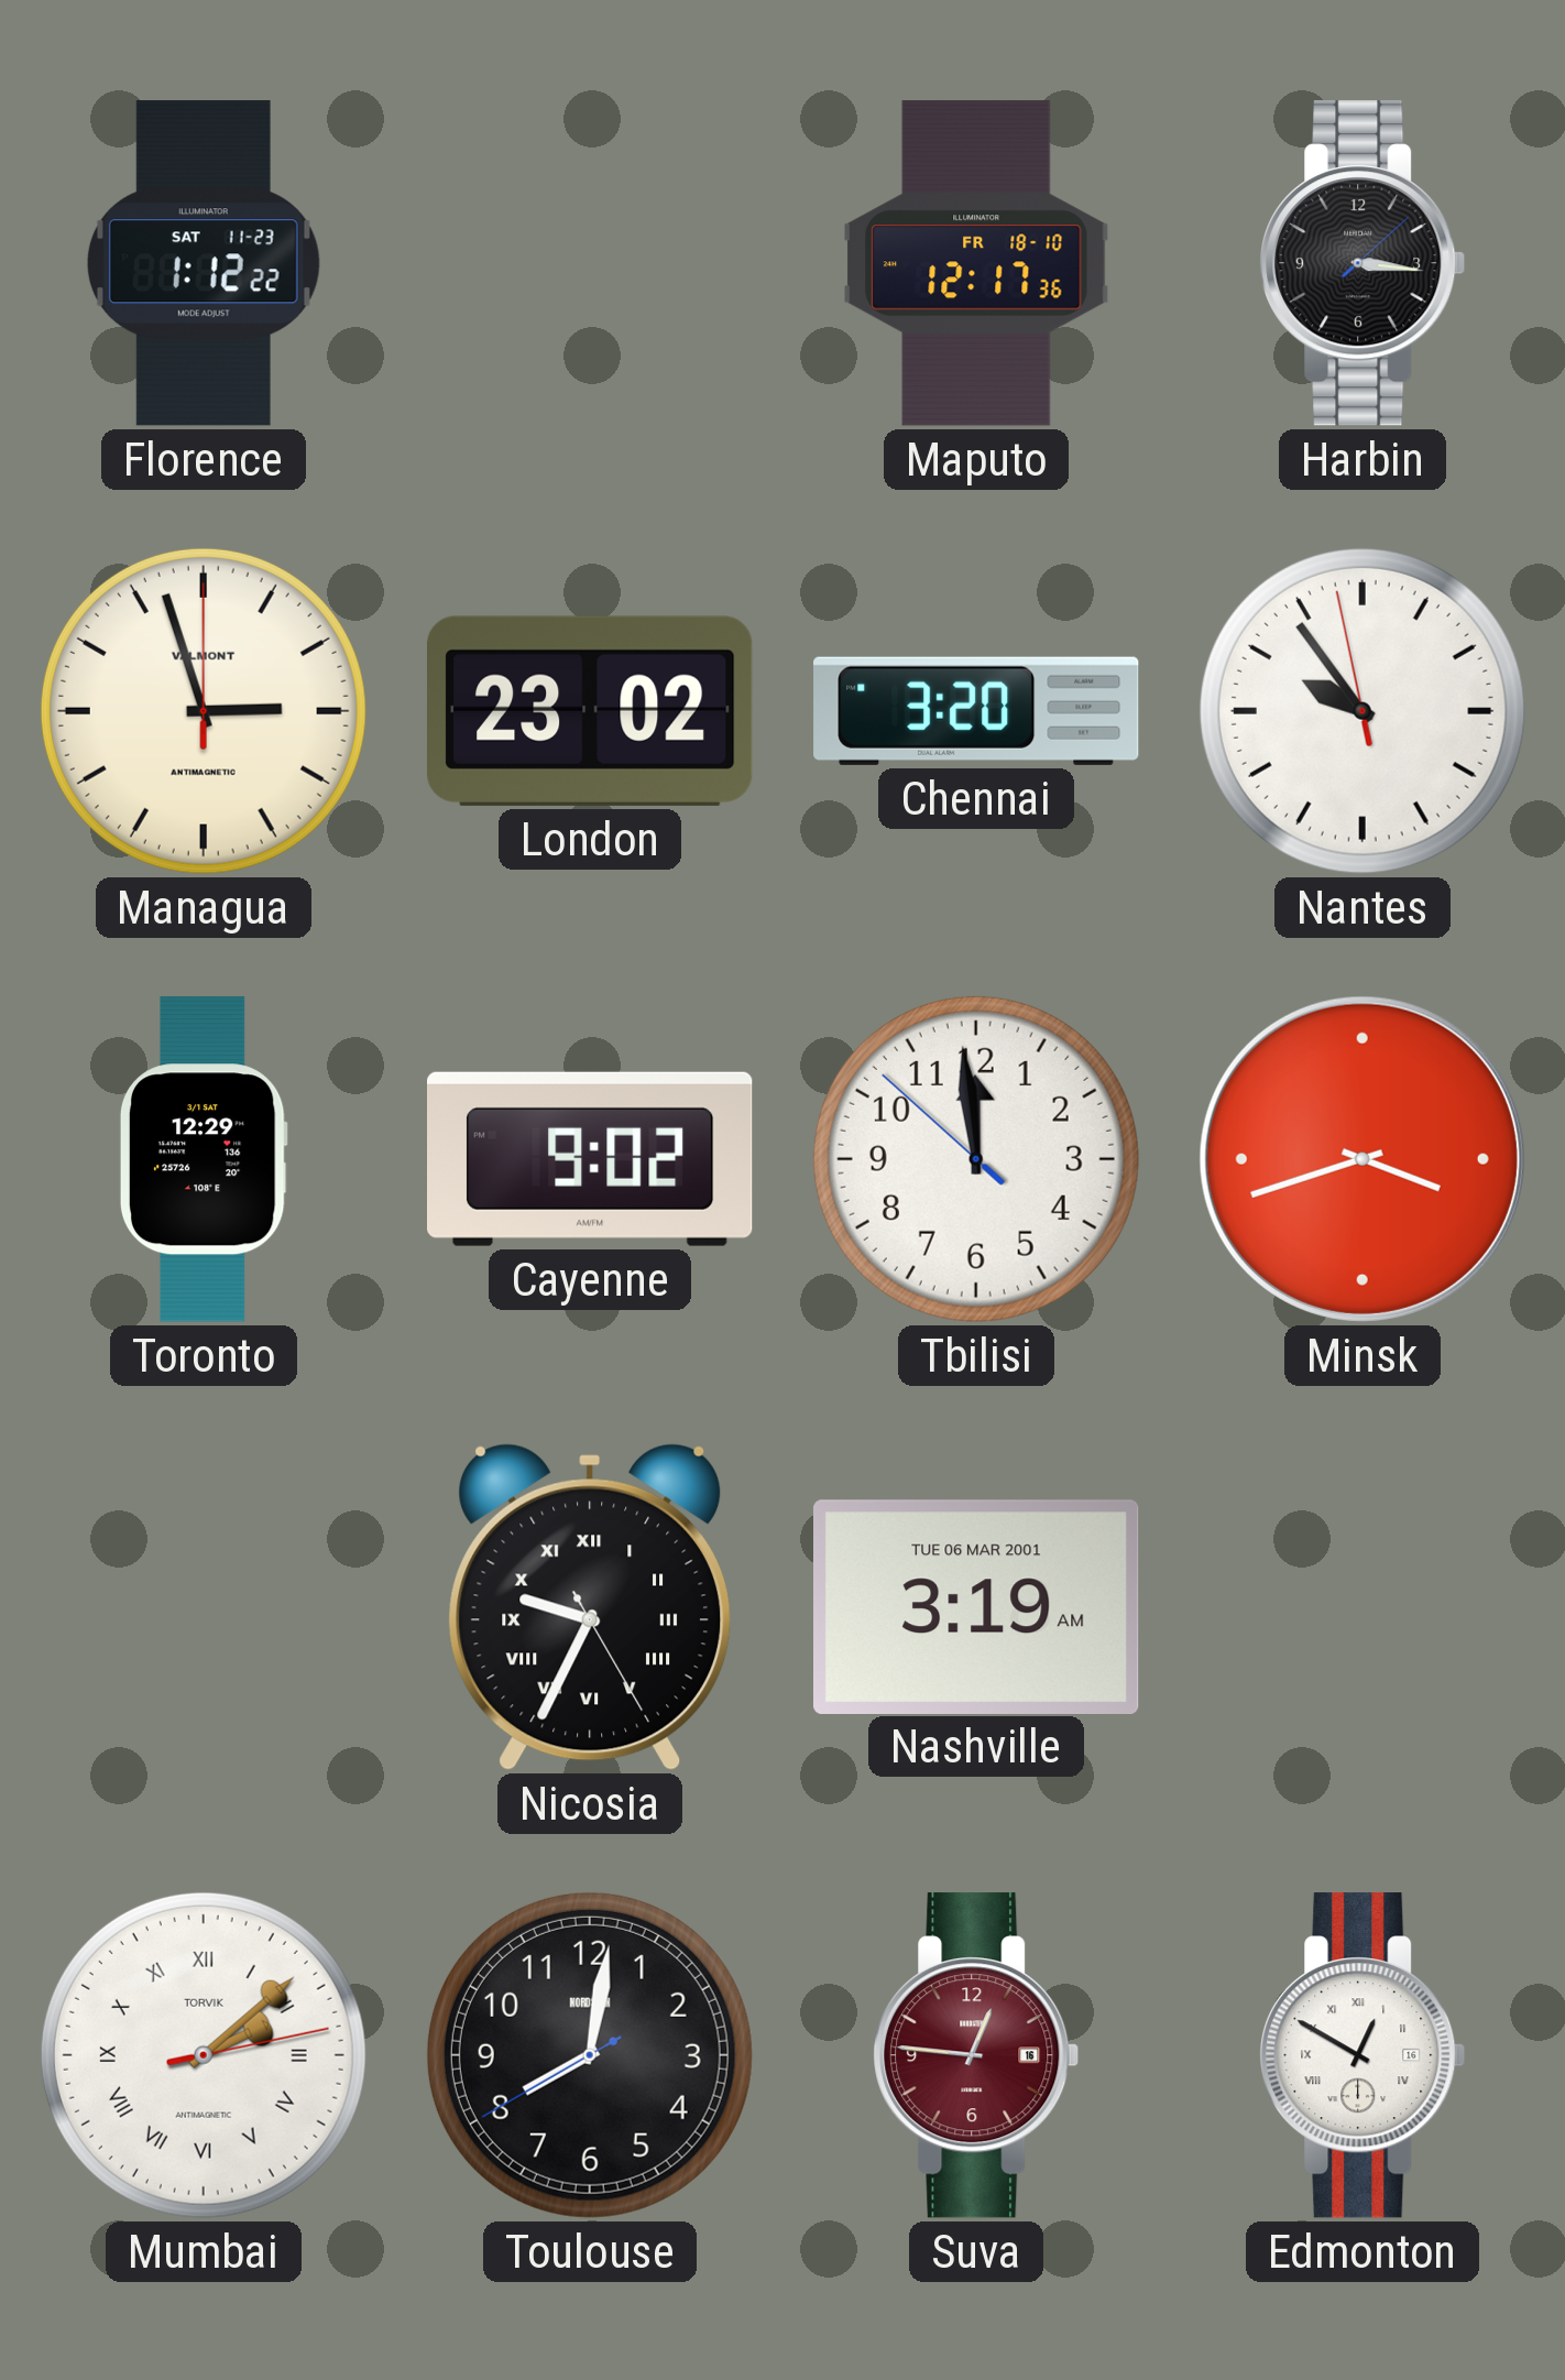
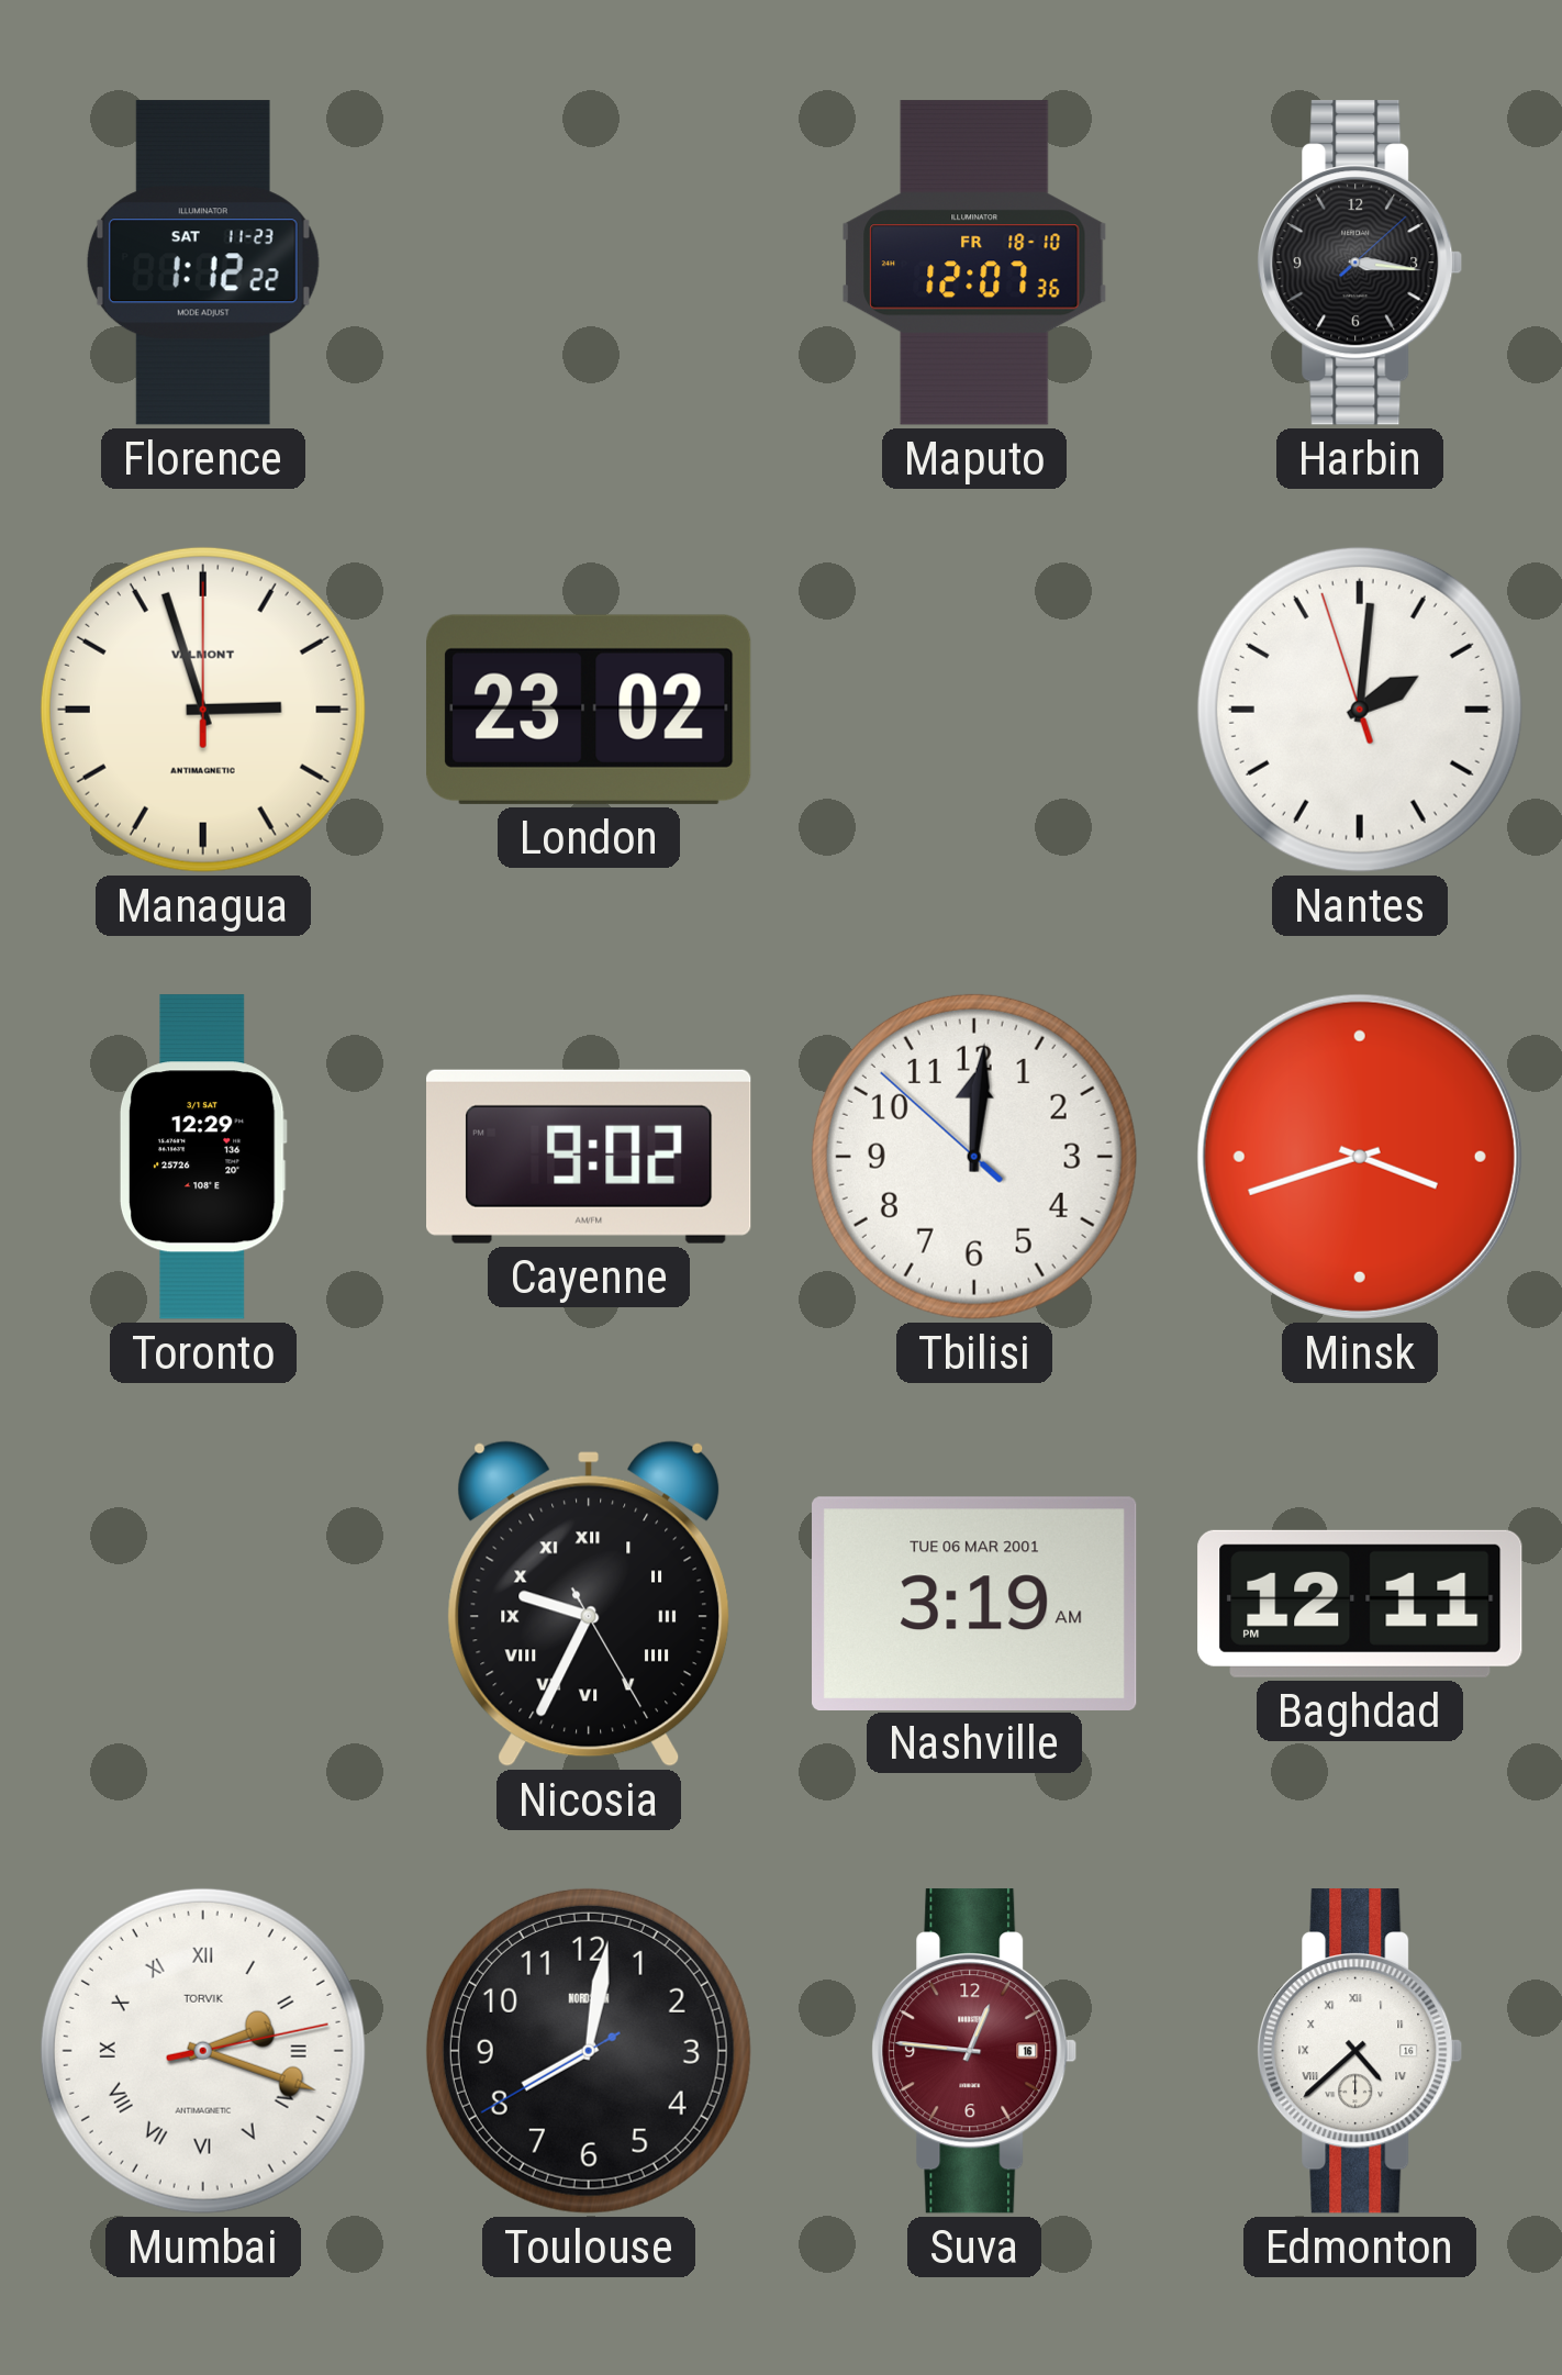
Maputo: 12:17 -> 12:07 (974, 263)
Chennai: 3:20 -> none (976, 711)
Nantes: 9:53 -> 2:00 (1360, 710)
Tbilisi: 11:58 -> 12:00 (974, 1157)
Baghdad: none -> 12:11 (1360, 1604)
Mumbai: 2:08 -> 2:18 (203, 2051)
Edmonton: 12:50 -> 4:38 (1360, 2051)
